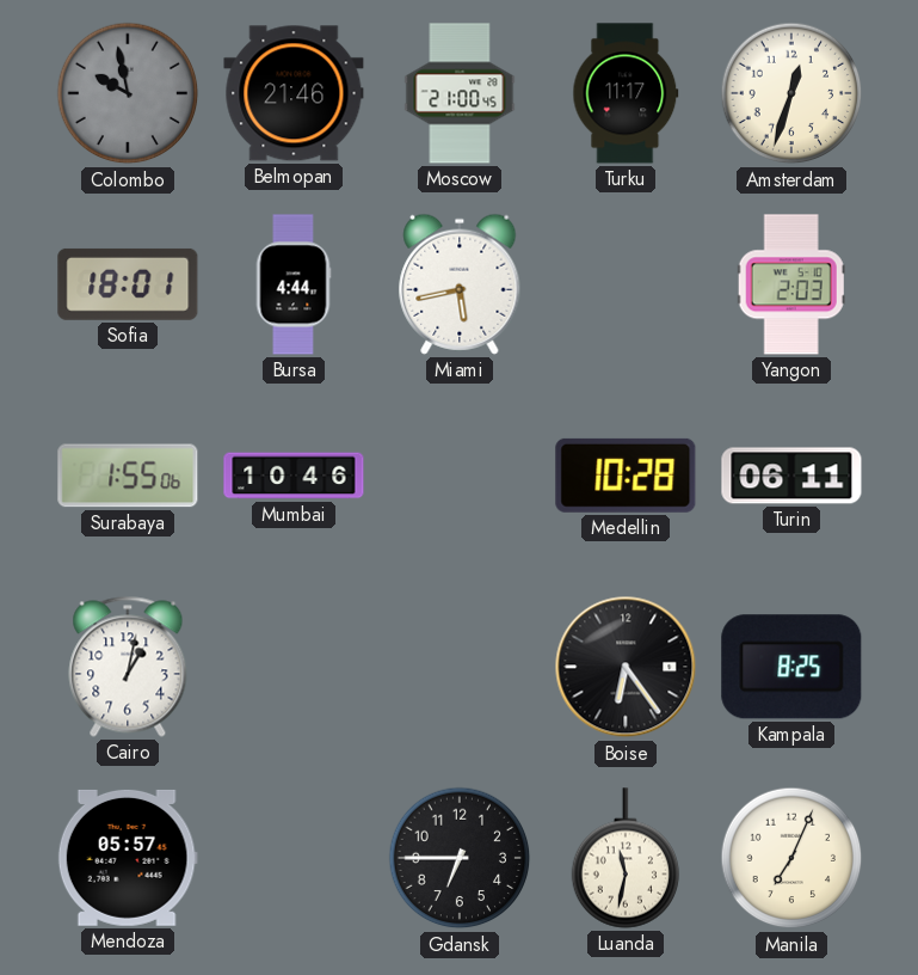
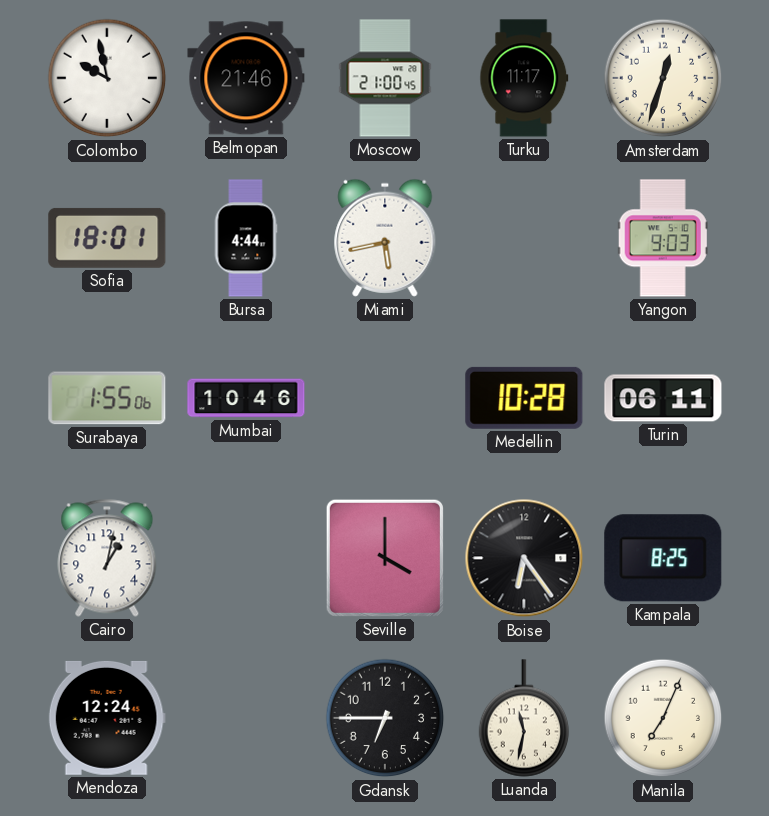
Colombo dial: grey -> white (107, 78)
Yangon: 2:03 -> 9:03 (663, 238)
Seville: none -> 4:00 (385, 558)
Mendoza: 05:57 -> 12:24 (107, 718)
